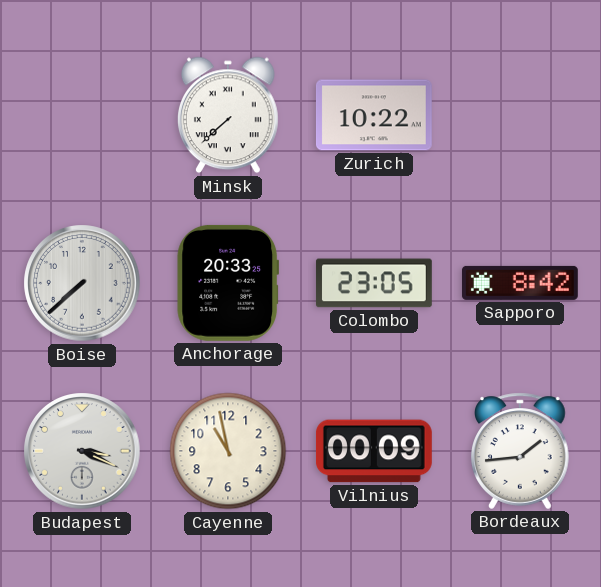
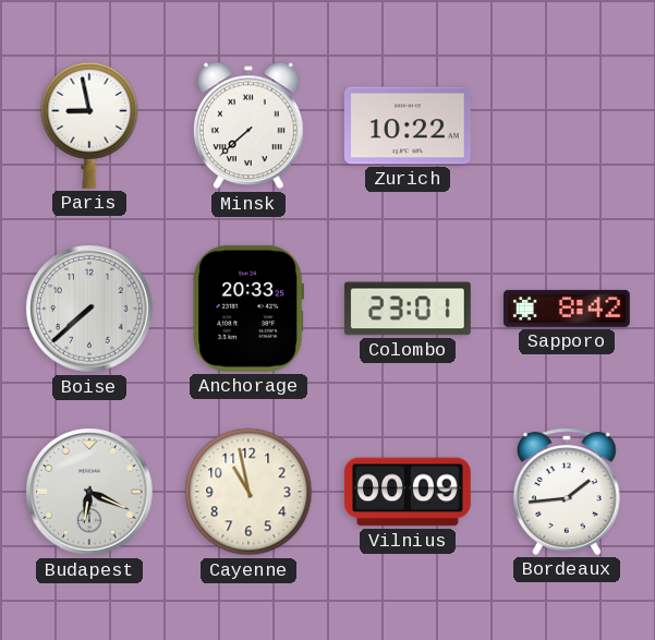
Paris: none -> 8:58 (89, 125)
Colombo: 23:05 -> 23:01 (408, 309)
Budapest: 3:19 -> 6:19 (89, 492)
